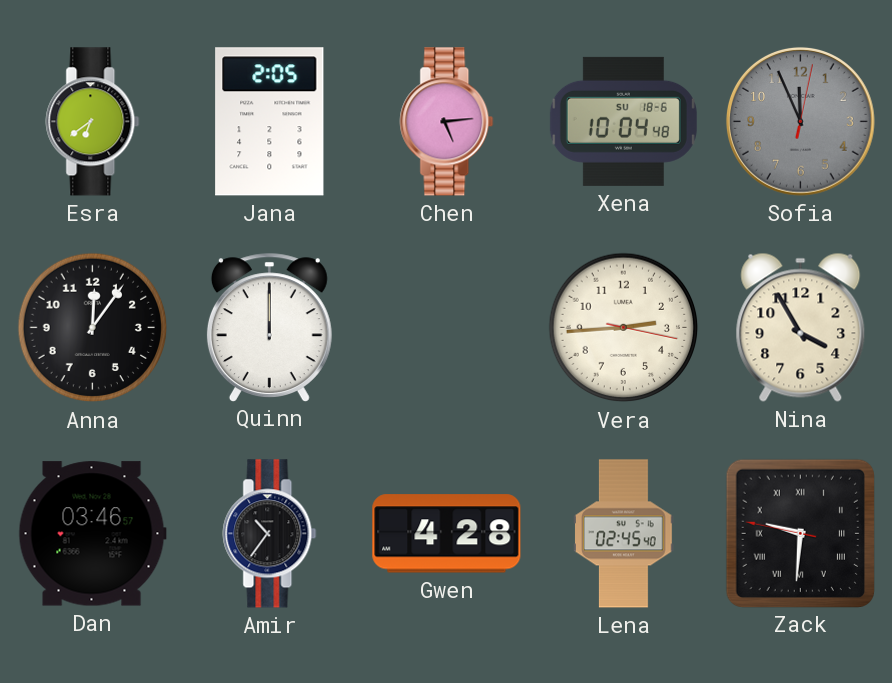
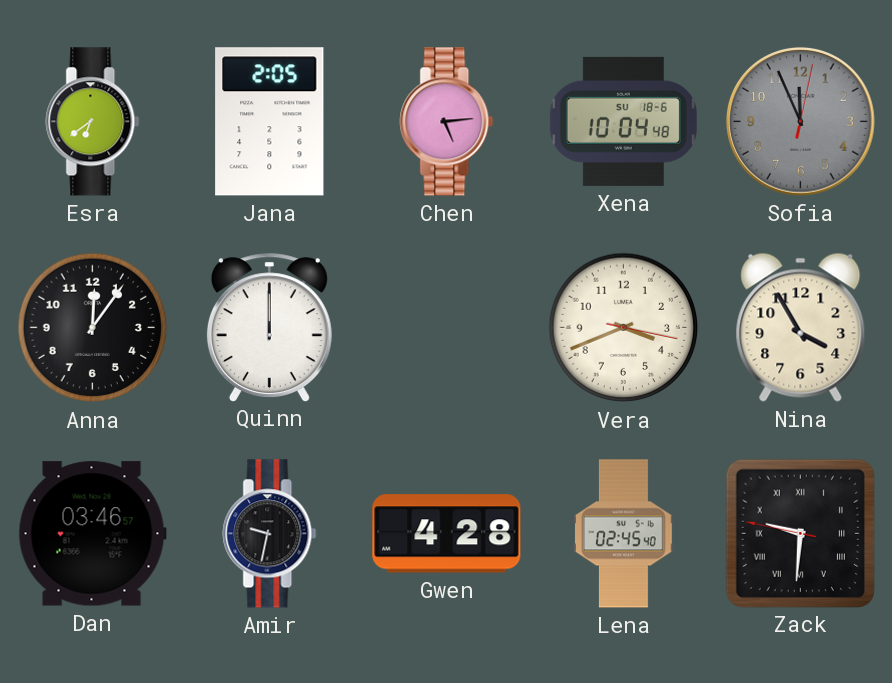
Vera: 2:44 -> 3:41 (624, 328)
Amir: 10:36 -> 9:32 (270, 534)
